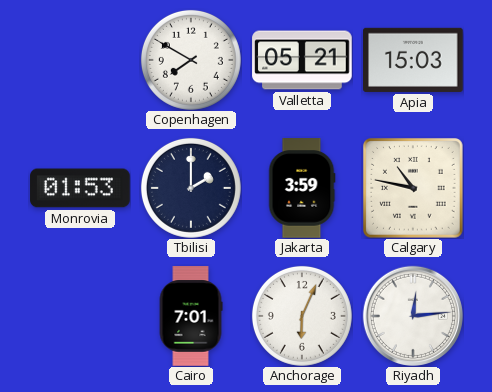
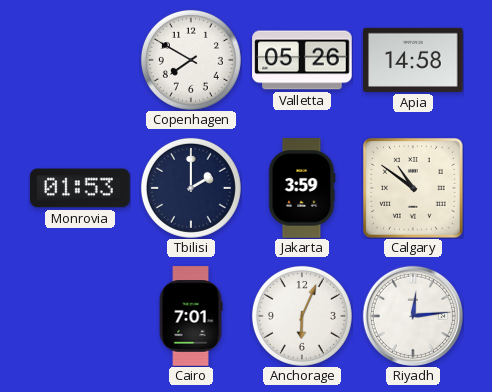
Valletta: 05:21 -> 05:26 (302, 60)
Apia: 15:03 -> 14:58 (413, 60)
Calgary: 10:47 -> 10:51 (414, 189)
